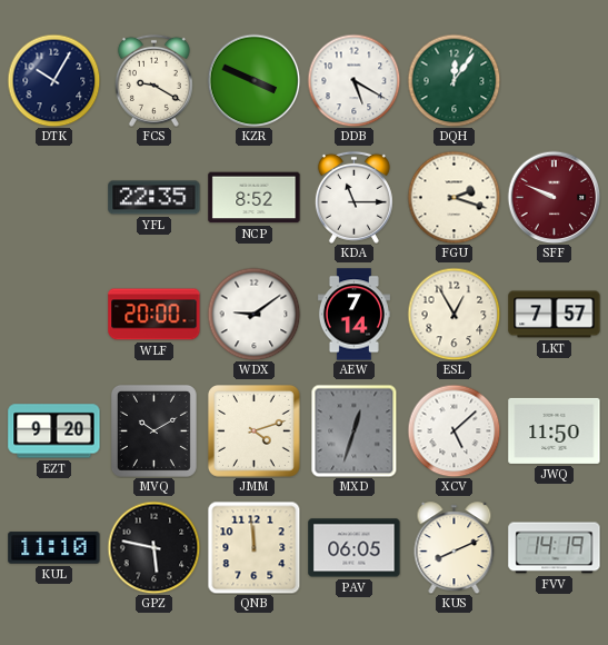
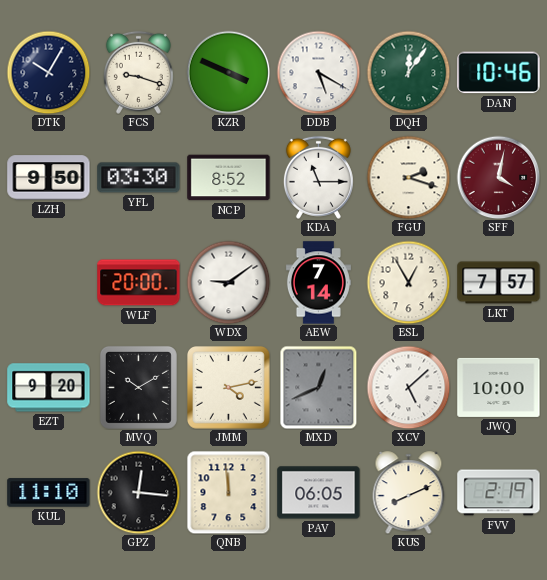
FCS: 9:20 -> 9:18 (138, 72)
DAN: none -> 10:46 (499, 73)
LZH: none -> 9:50 (49, 178)
YFL: 22:35 -> 03:30 (139, 178)
SFF: 9:49 -> 4:02 (498, 177)
JMM: 4:12 -> 4:13 (229, 388)
MXD: 12:33 -> 12:41 (319, 387)
JWQ: 11:50 -> 10:00 (499, 387)
GPZ: 5:47 -> 12:16 (138, 492)
FVV: 14:19 -> 2:19 (499, 493)
